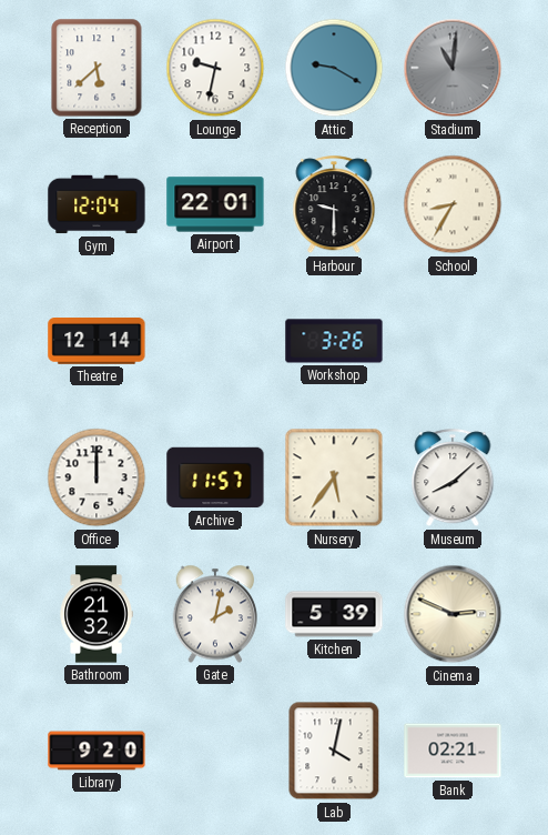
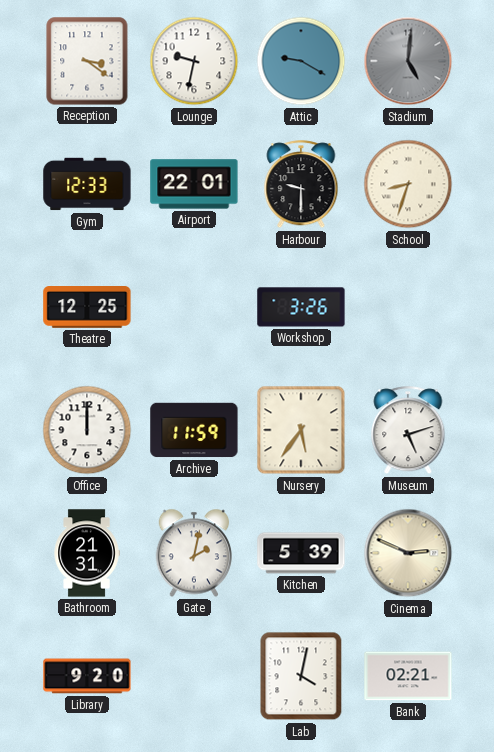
Reception: 5:38 -> 3:21 (87, 61)
Stadium: 11:01 -> 5:01 (408, 61)
Gym: 12:04 -> 12:33 (87, 184)
School: 8:35 -> 8:33 (408, 184)
Theatre: 12:14 -> 12:25 (87, 308)
Archive: 11:57 -> 11:59 (194, 430)
Museum: 8:08 -> 5:12 (408, 431)
Bathroom: 21:32 -> 21:31 (87, 553)
